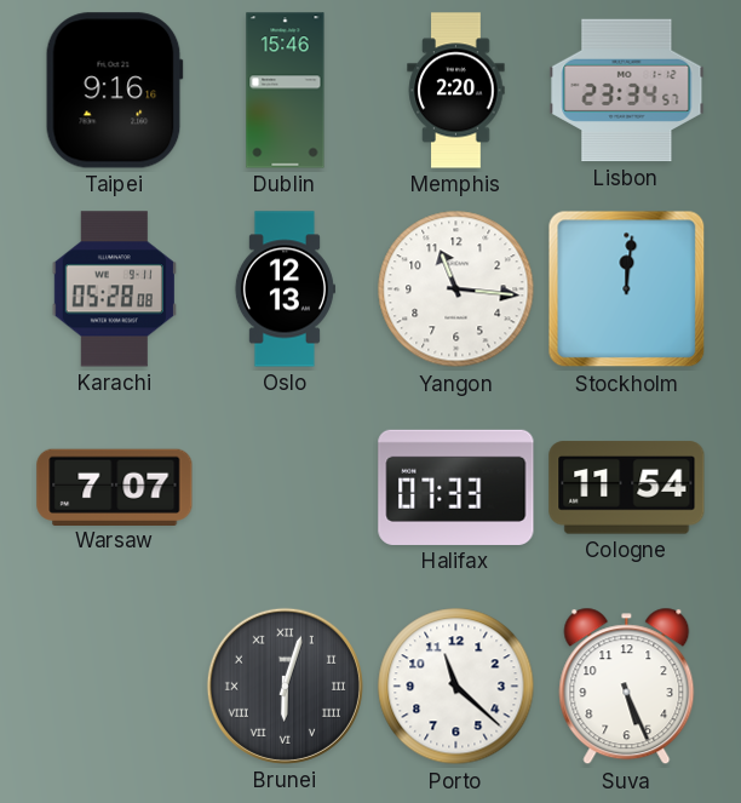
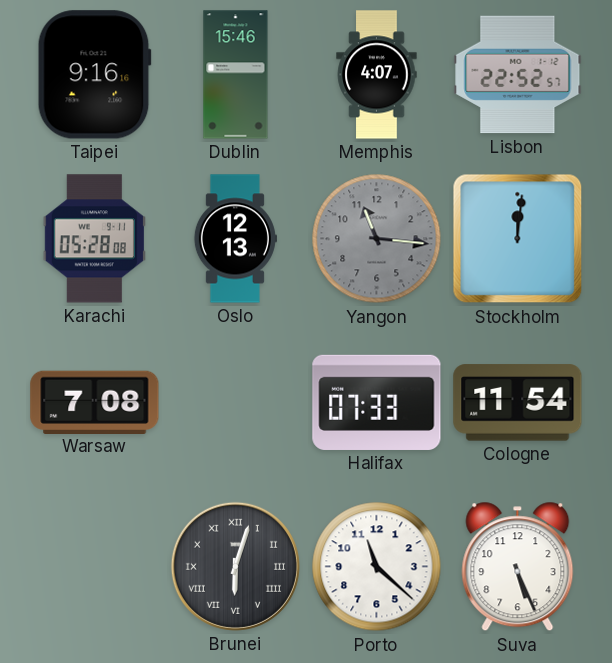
Memphis: 2:20 -> 4:07 (377, 75)
Lisbon: 23:34 -> 22:52 (518, 75)
Yangon dial: white -> grey (377, 239)
Warsaw: 7:07 -> 7:08 (95, 402)
